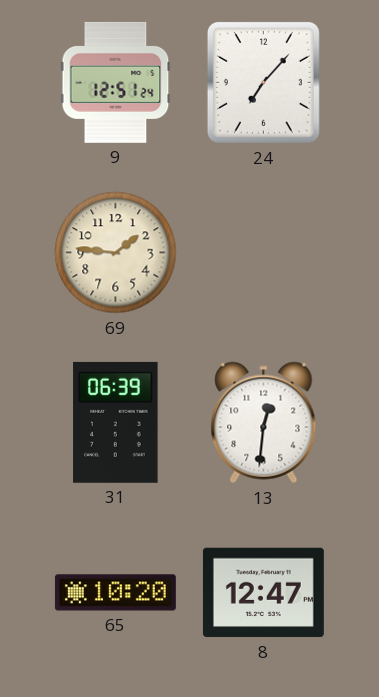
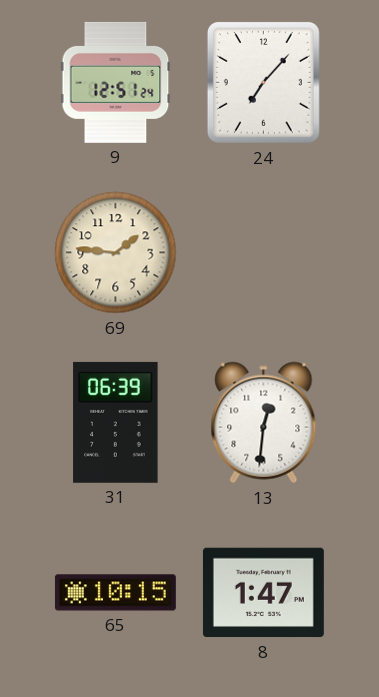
65: 10:20 -> 10:15 (115, 593)
8: 12:47 -> 1:47 (263, 593)
